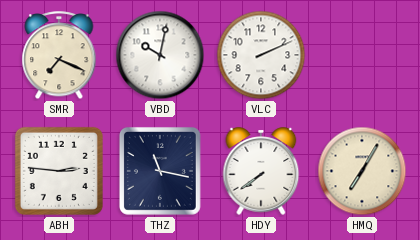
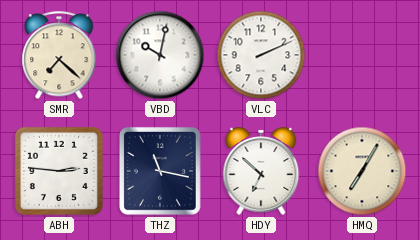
SMR: 7:19 -> 7:22 (59, 56)
HDY: 7:39 -> 6:52 (261, 171)
